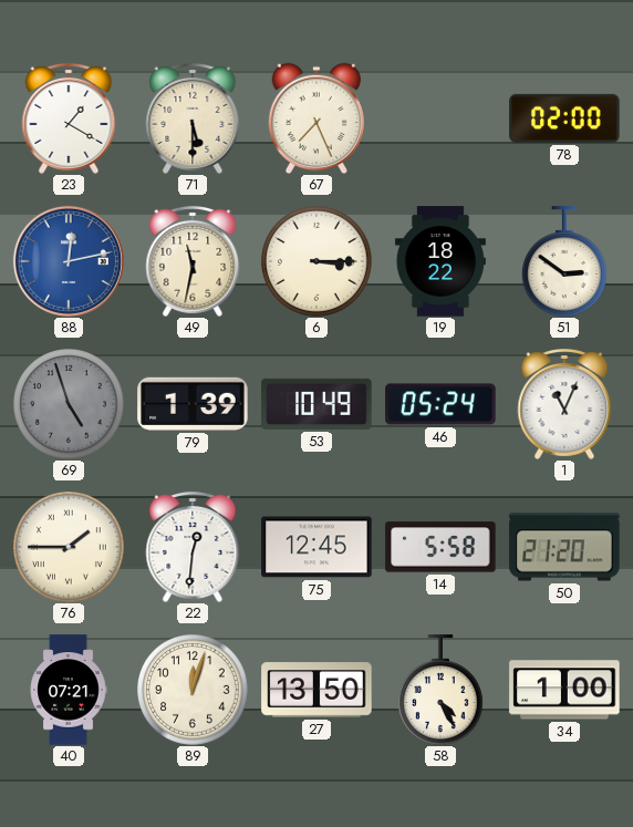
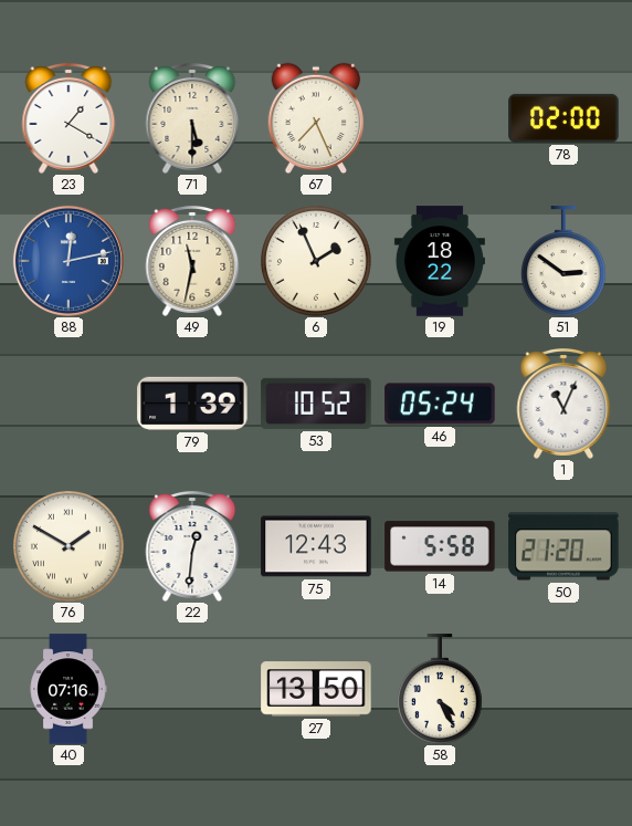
6: 3:15 -> 1:56 (317, 262)
69: 4:57 -> none (70, 405)
53: 10:49 -> 10:52 (316, 404)
76: 1:45 -> 1:50 (70, 547)
75: 12:45 -> 12:43 (316, 546)
40: 07:21 -> 07:16 (69, 689)
89: 12:03 -> none (194, 691)
34: 1:00 -> none (564, 690)
